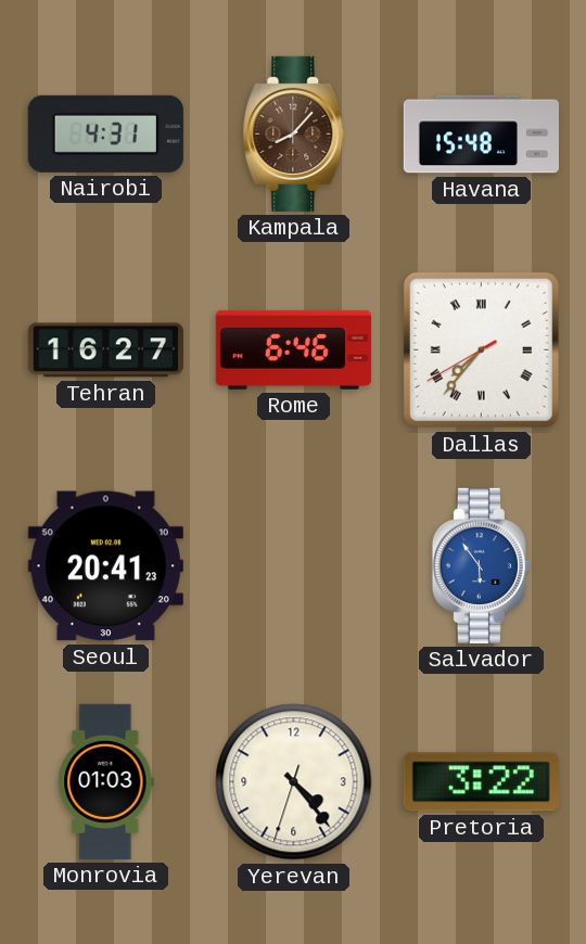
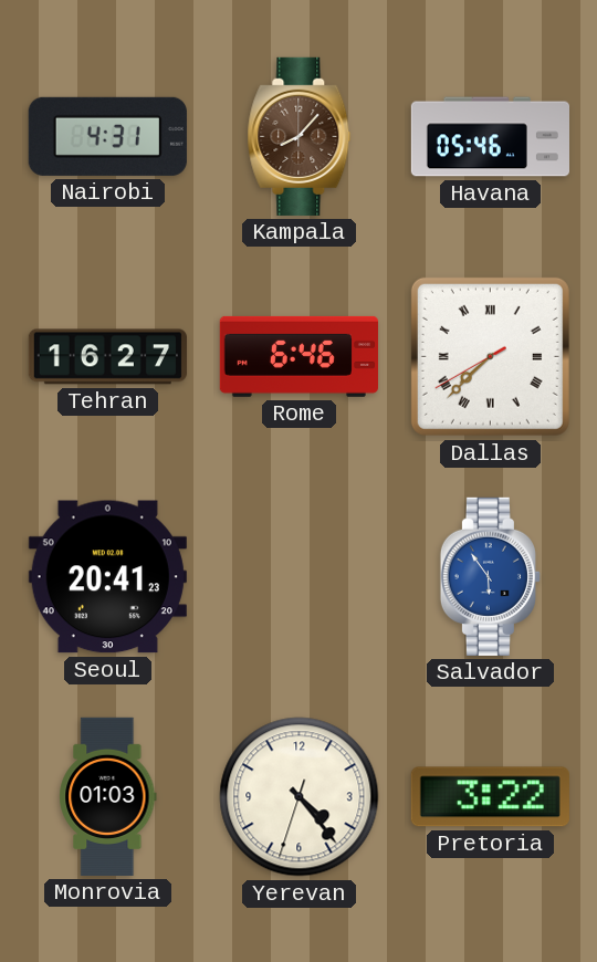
Havana: 15:48 -> 05:46 (490, 137)
Dallas: 7:36 -> 7:37 (490, 356)
